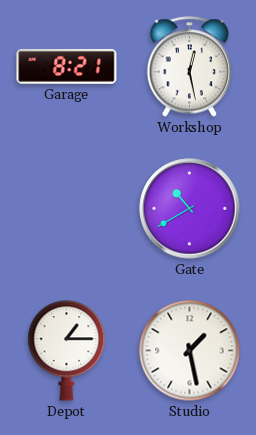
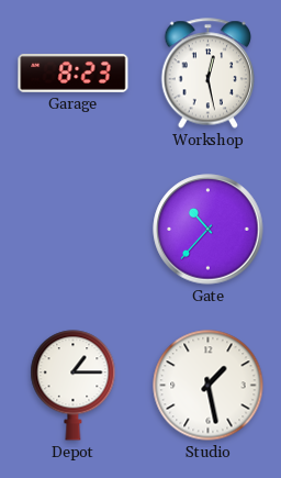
Garage: 8:21 -> 8:23 (74, 73)
Gate: 10:40 -> 10:37 (209, 230)
